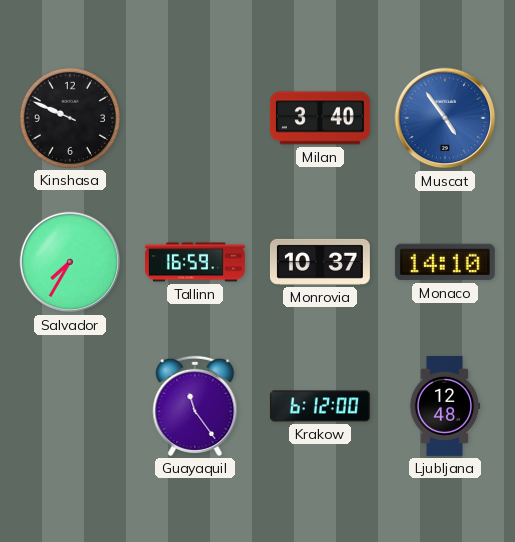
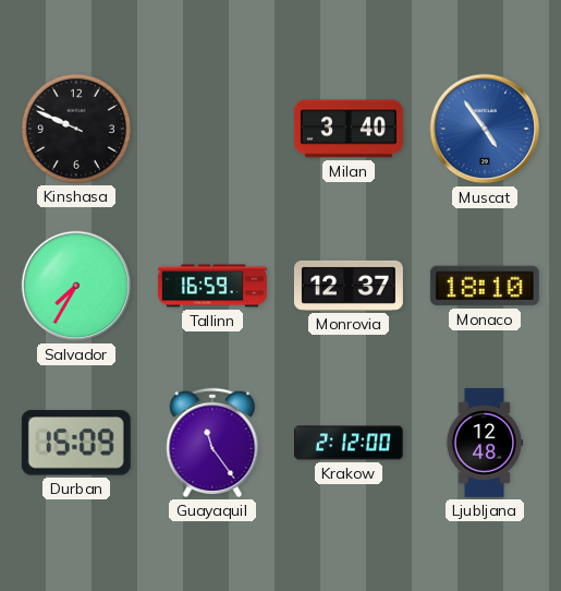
Monrovia: 10:37 -> 12:37 (349, 286)
Monaco: 14:10 -> 18:10 (485, 286)
Durban: none -> 15:09 (76, 443)
Krakow: 6:12 -> 2:12 (349, 443)
